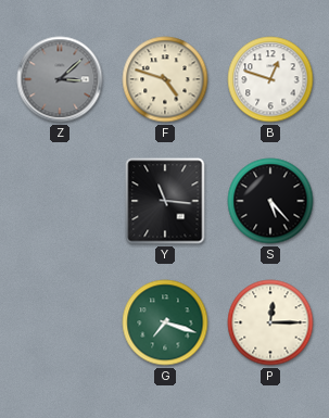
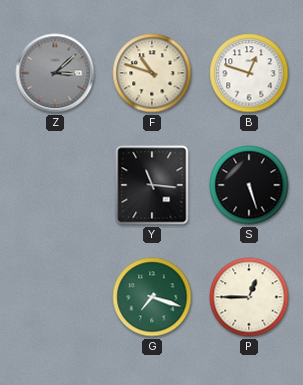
F: 4:48 -> 10:48 (152, 73)
S: 5:23 -> 5:27 (249, 185)
P: 12:15 -> 12:45 (249, 297)
